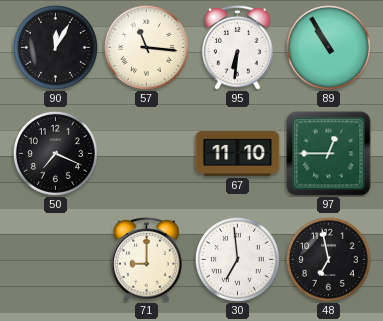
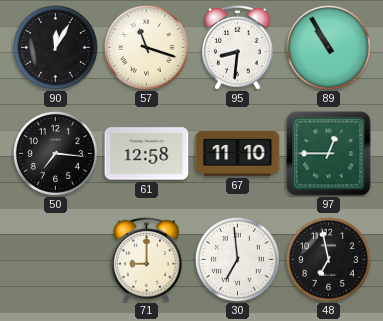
57: 11:16 -> 11:18 (146, 47)
95: 6:31 -> 8:31 (238, 47)
50: 7:19 -> 7:16 (55, 153)
61: none -> 12:58 (147, 154)
